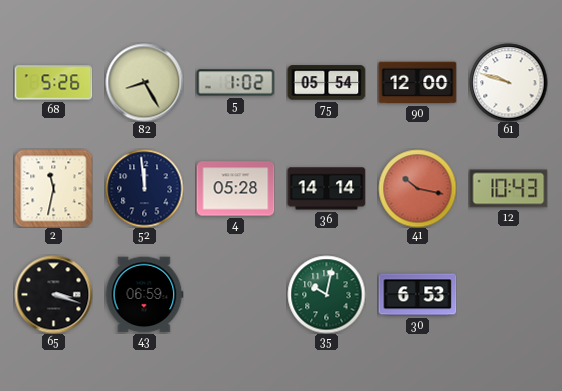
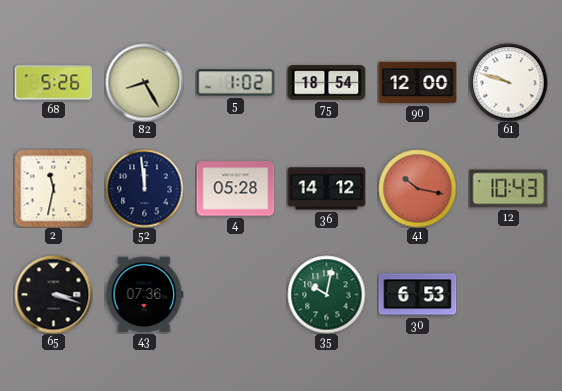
75: 05:54 -> 18:54 (326, 83)
36: 14:14 -> 14:12 (326, 189)
43: 06:59 -> 07:36 (144, 295)
